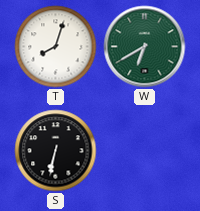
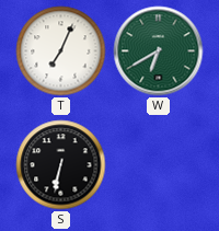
T: 8:03 -> 7:04 (61, 51)
